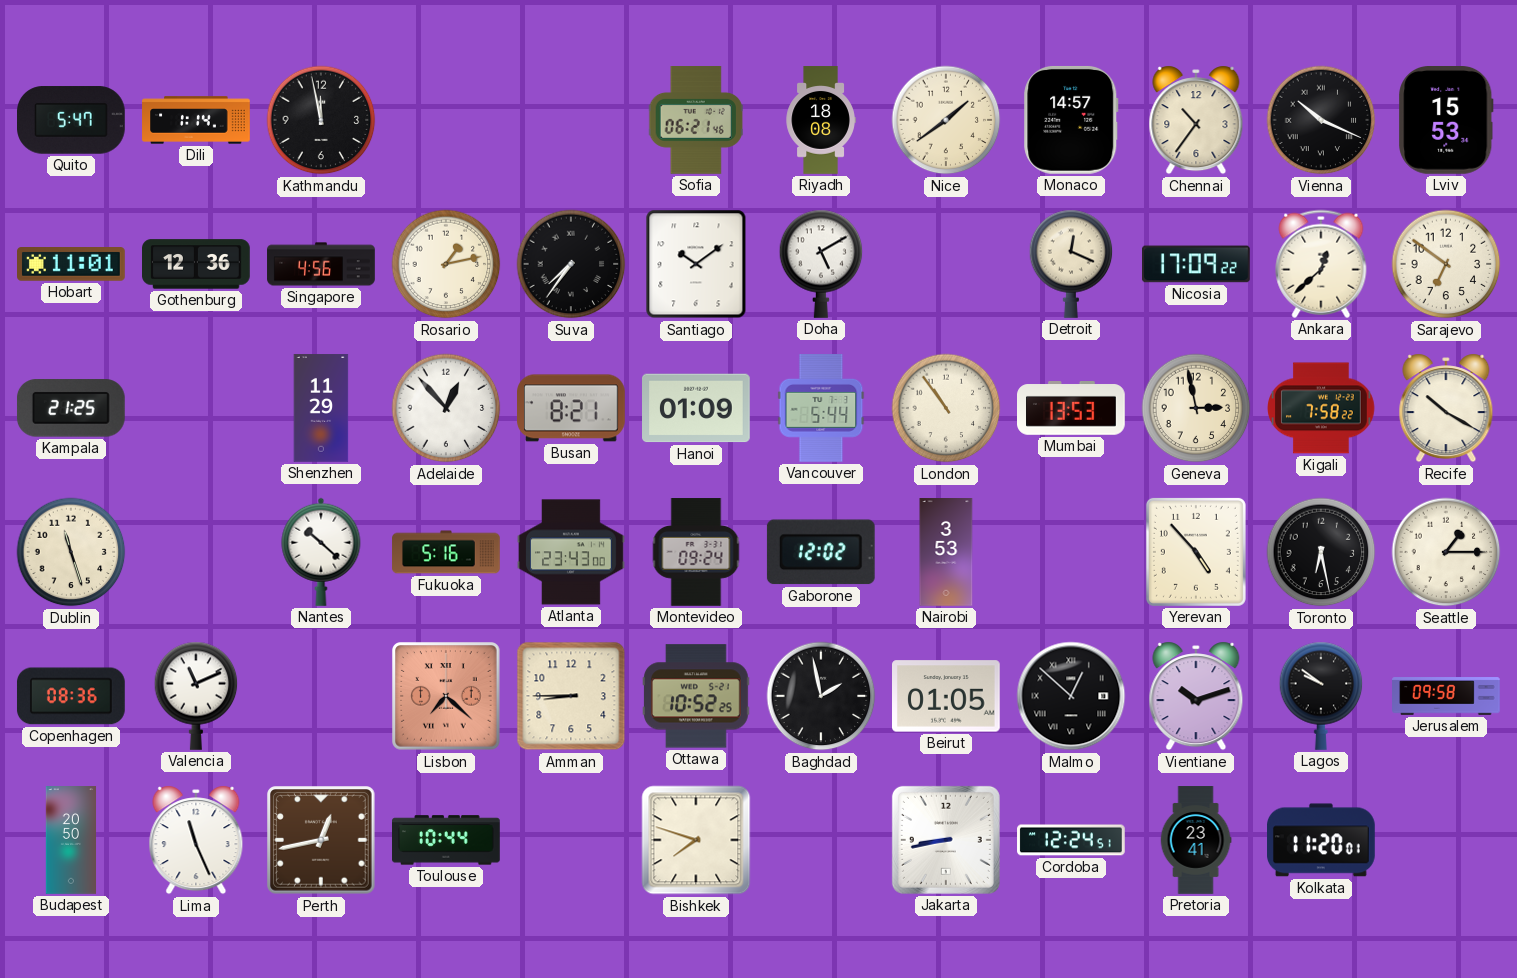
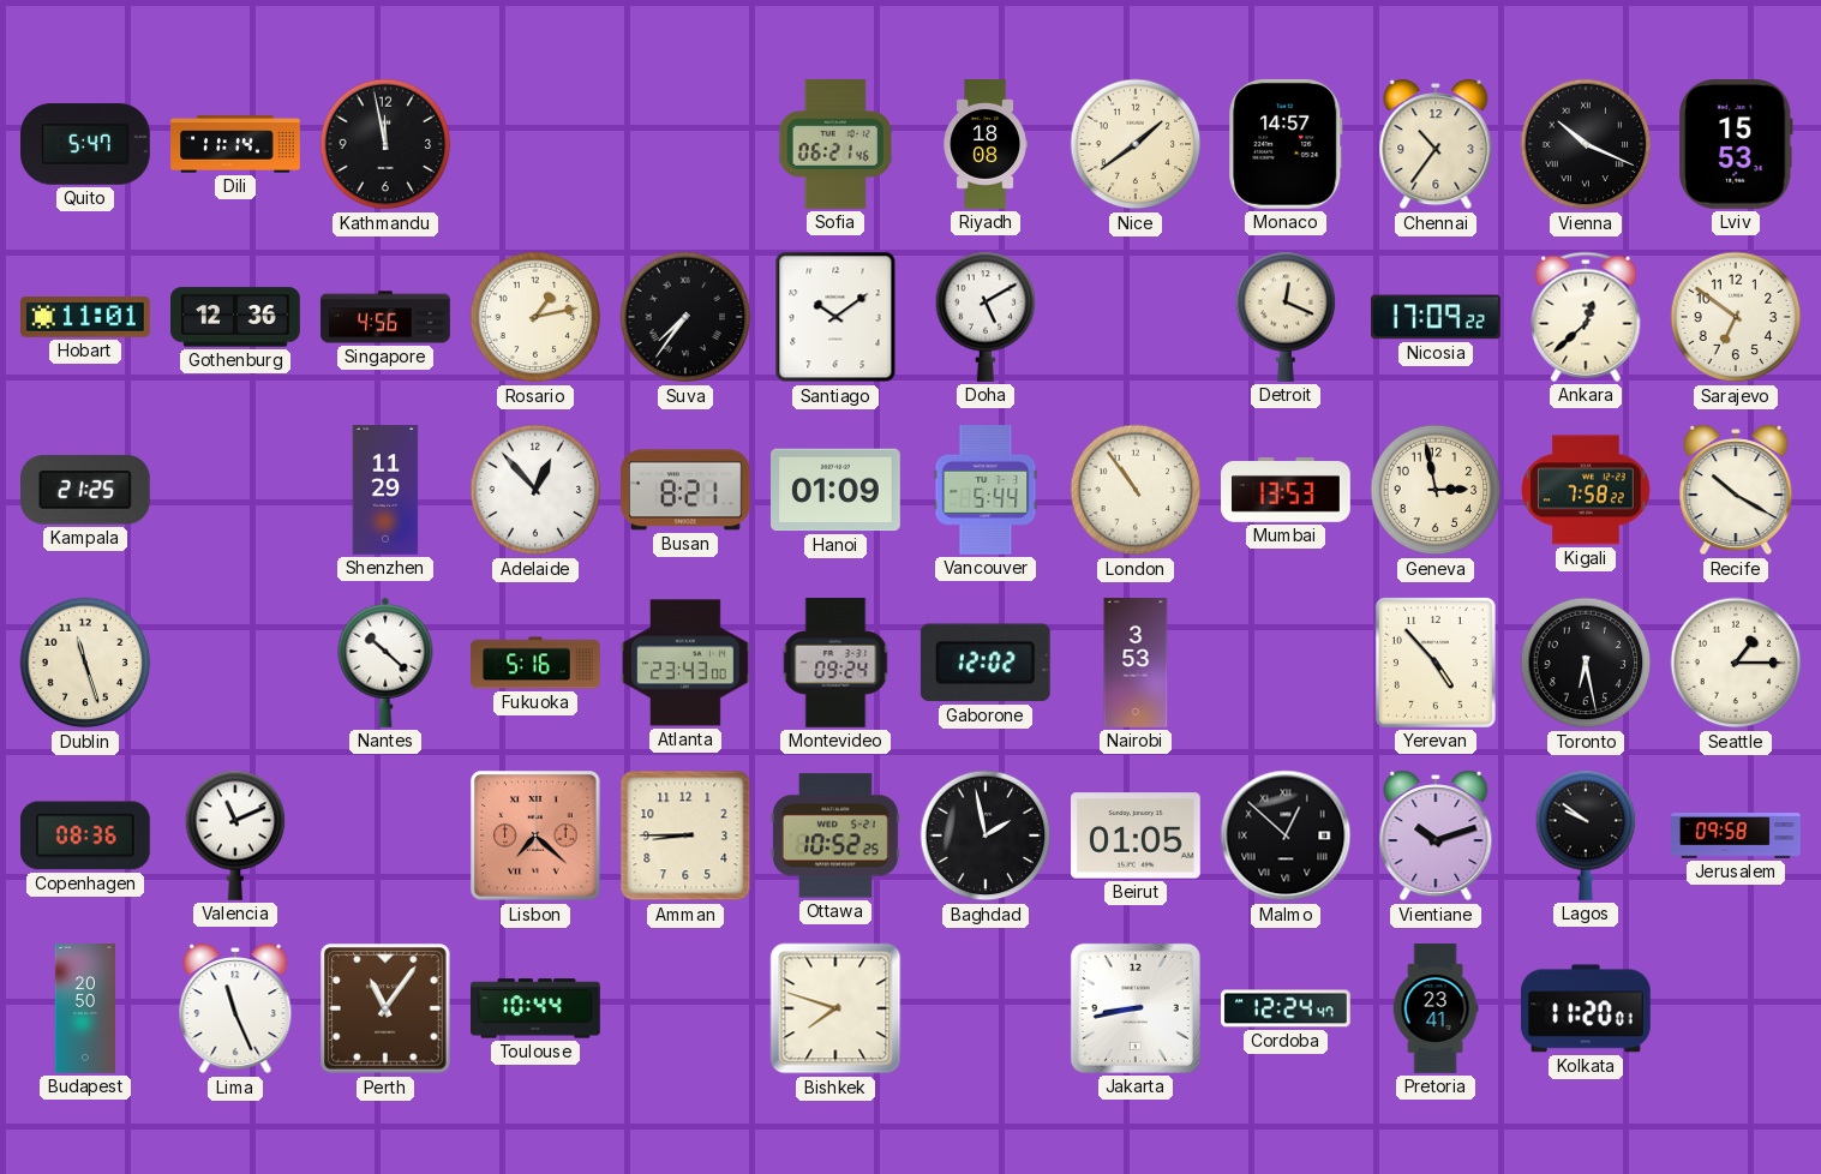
Dili: 1:14 -> 11:14 (235, 144)
Perth: 12:43 -> 11:06 (385, 1008)
Cordoba: 12:24:51 -> 12:24:47 (1286, 1008)
